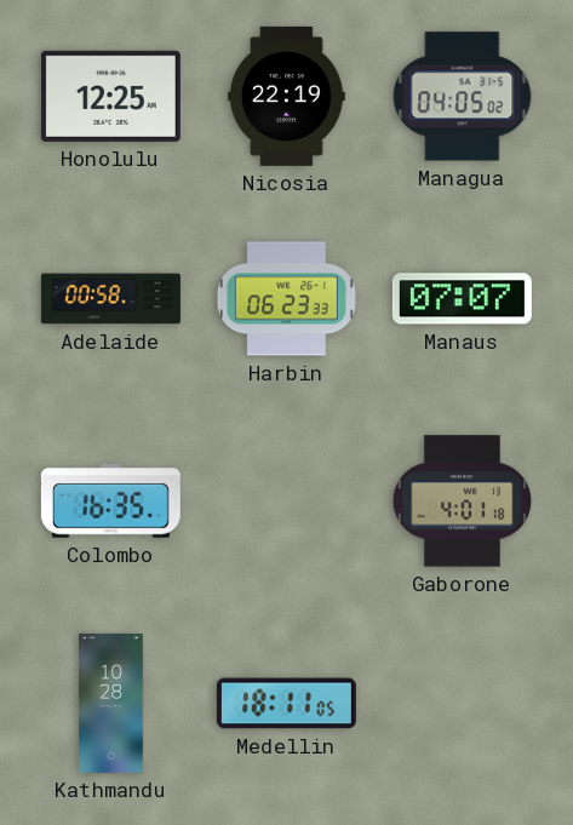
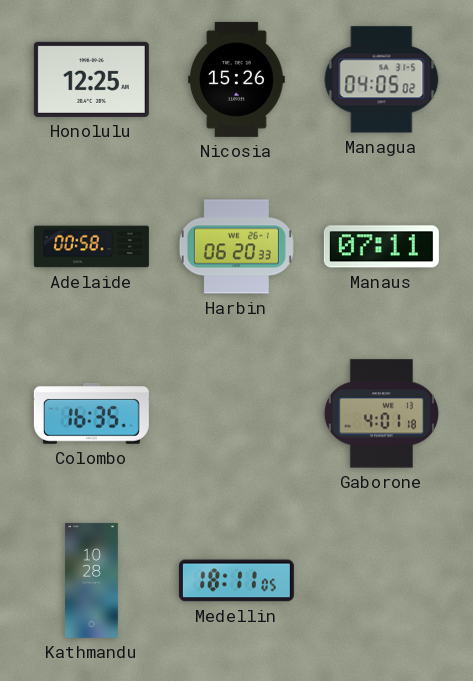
Nicosia: 22:19 -> 15:26 (236, 79)
Harbin: 06:23 -> 06:20 (236, 247)
Manaus: 07:07 -> 07:11 (381, 247)
